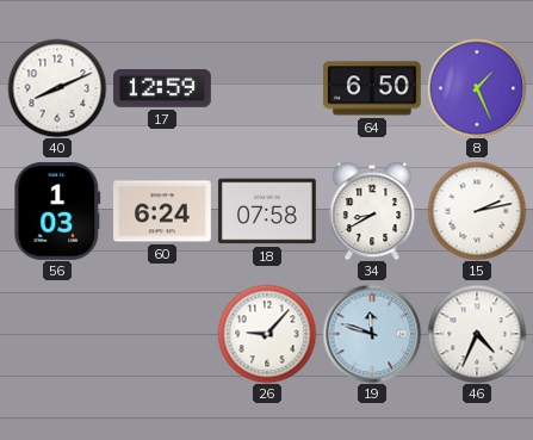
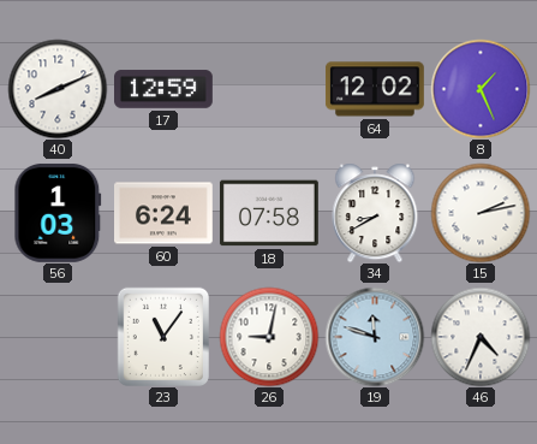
64: 6:50 -> 12:02 (375, 89)
23: none -> 11:06 (162, 336)
26: 9:07 -> 9:02 (269, 337)
